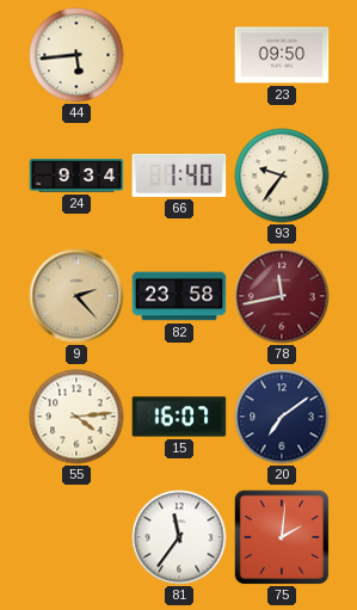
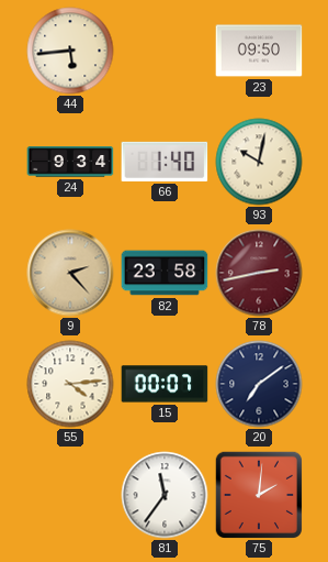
93: 9:36 -> 10:02 (259, 162)
78: 11:43 -> 2:43 (259, 273)
15: 16:07 -> 00:07 (165, 384)
